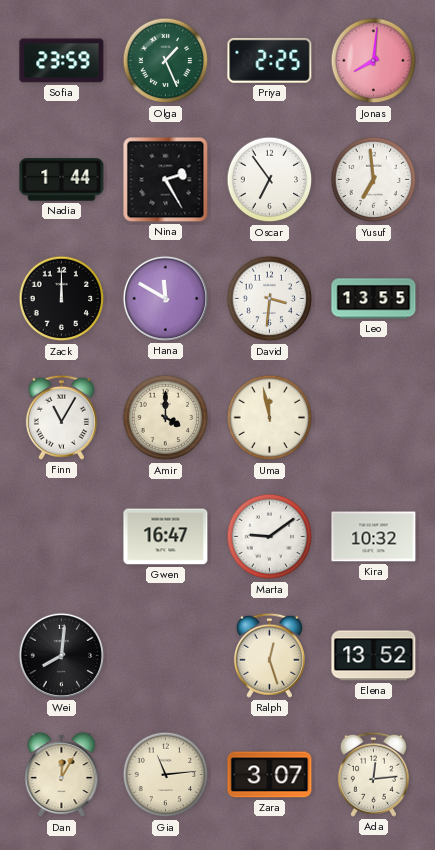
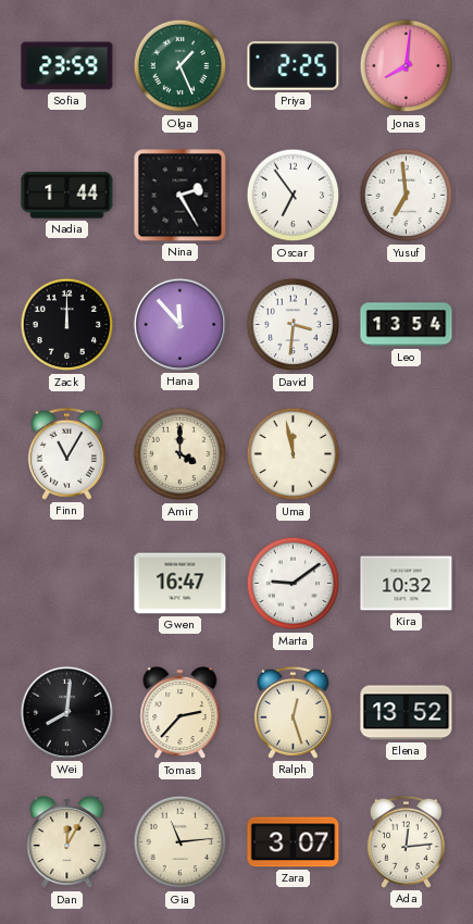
Hana: 11:50 -> 11:53 (179, 324)
Leo: 13:55 -> 13:54 (407, 325)
Tomas: none -> 2:37 (181, 713)
